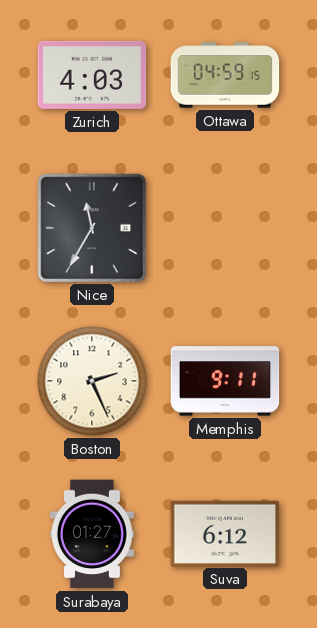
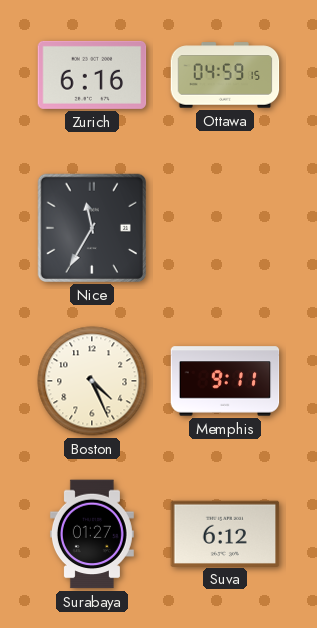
Zurich: 4:03 -> 6:16 (92, 75)
Boston: 2:26 -> 4:26 (92, 381)
